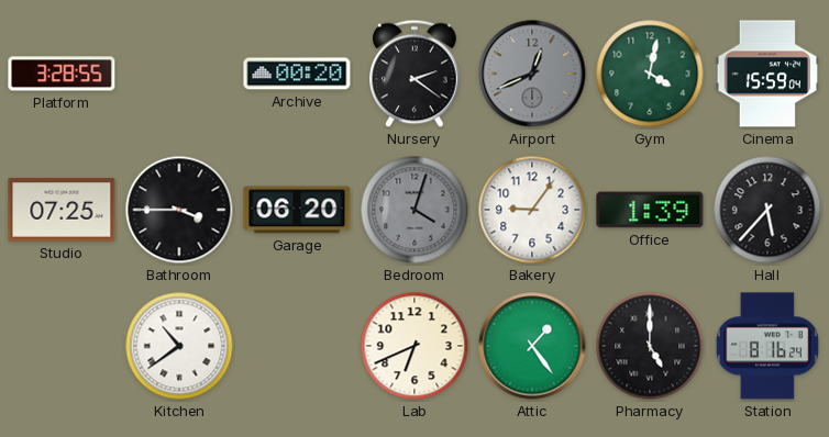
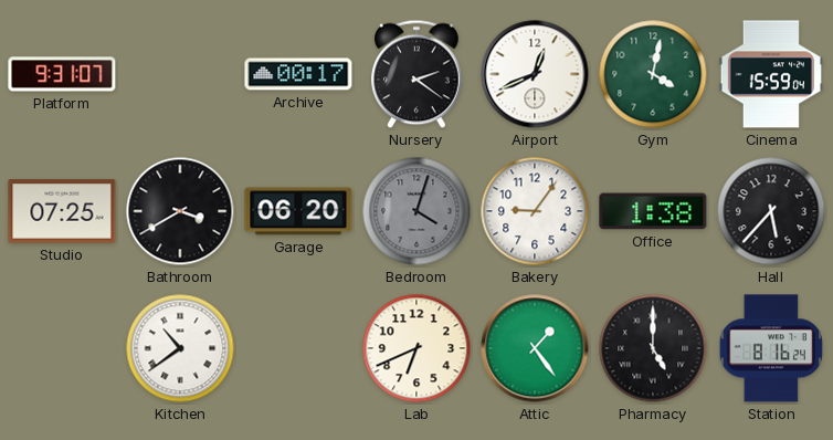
Platform: 3:28 -> 9:31 (62, 74)
Archive: 00:20 -> 00:17 (298, 74)
Airport dial: grey -> white (535, 74)
Bathroom: 3:45 -> 3:40 (180, 211)
Office: 1:39 -> 1:38 (653, 211)
